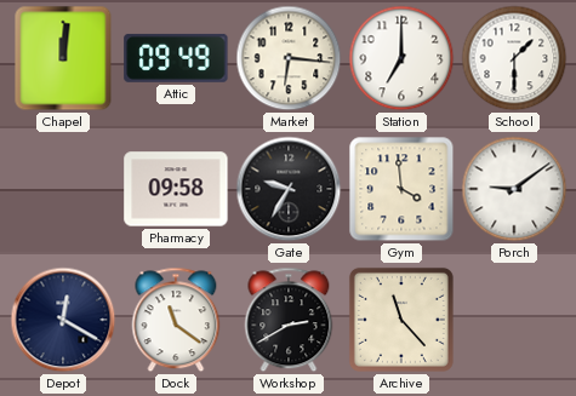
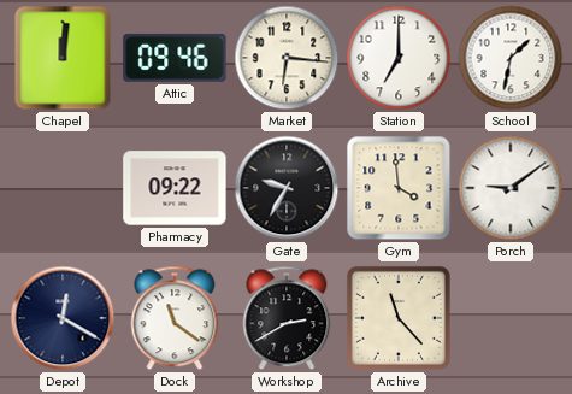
Attic: 09:49 -> 09:46 (175, 58)
School: 1:30 -> 1:32 (511, 58)
Pharmacy: 09:58 -> 09:22 (175, 188)
